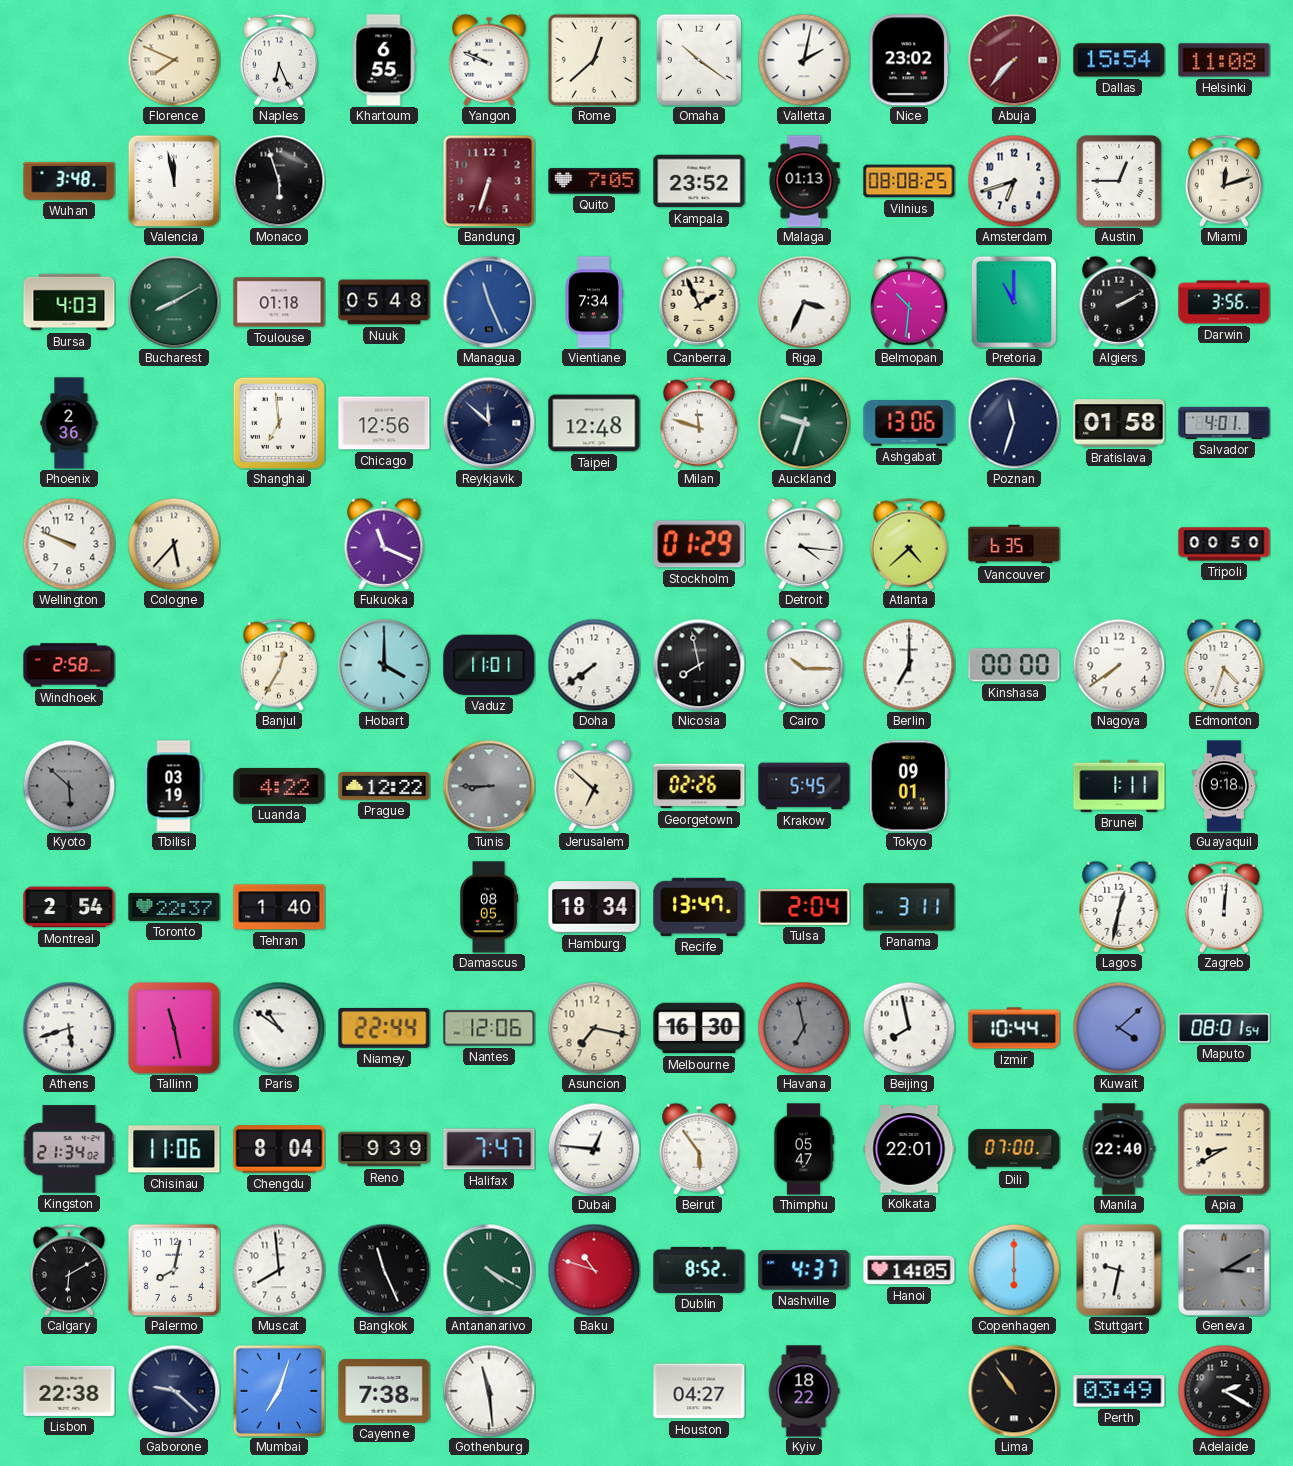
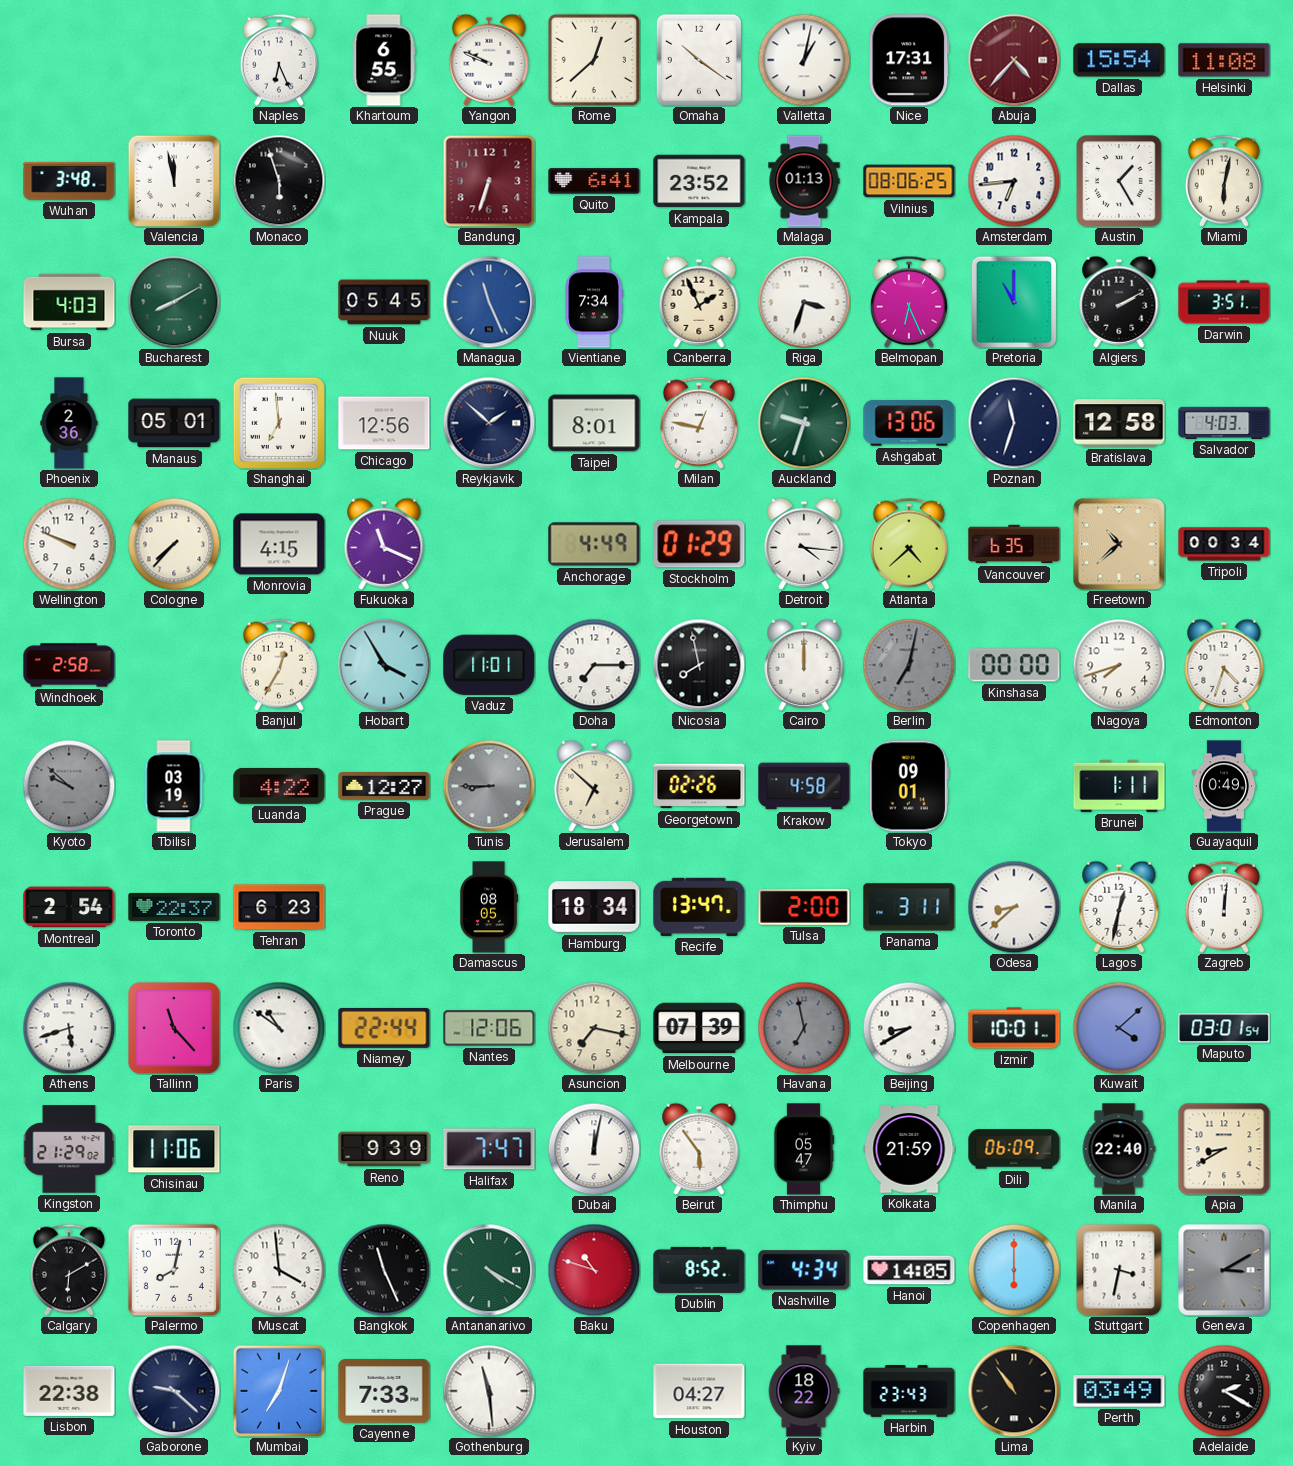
Florence: 7:49 -> none (174, 60)
Valletta: 2:02 -> 1:02 (804, 60)
Nice: 23:02 -> 17:31 (909, 60)
Abuja: 7:37 -> 4:37 (1014, 60)
Quito: 7:05 -> 6:41 (594, 181)
Vilnius: 08:08 -> 08:06 (909, 181)
Amsterdam: 6:42 -> 6:44 (1014, 181)
Austin: 12:45 -> 1:25 (1119, 181)
Miami: 12:12 -> 6:02 (1224, 181)
Toulouse: 01:18 -> none (279, 302)
Nuuk: 05:48 -> 05:45 (384, 302)
Riga: 3:34 -> 3:33 (804, 302)
Belmopan: 10:31 -> 6:26 (909, 302)
Darwin: 3:56 -> 3:51 (1224, 302)
Manaus: none -> 05:01 (174, 423)
Reykjavik: 11:52 -> 1:52 (489, 423)
Taipei: 12:48 -> 8:01 (594, 423)
Milan: 11:48 -> 12:47 (699, 423)
Bratislava: 01:58 -> 12:58 (1119, 423)
Salvador: 4:01 -> 4:03 (1224, 423)
Cologne: 5:37 -> 7:37 (174, 544)
Monrovia: none -> 4:15 (279, 544)
Anchorage: none -> 4:49 (594, 544)
Freetown: none -> 10:38 (1119, 544)
Tripoli: 00:50 -> 00:34 (1224, 544)
Hobart: 4:00 -> 3:55 (384, 665)
Doha: 7:39 -> 7:15 (594, 665)
Cairo: 10:15 -> 12:00 (804, 665)
Berlin: 7:00 -> 7:02 (909, 665)
Berlin dial: white -> grey (909, 665)
Nagoya: 7:39 -> 7:42 (1119, 665)
Kyoto: 5:52 -> 9:52 (69, 786)
Prague: 12:22 -> 12:27 (384, 787)
Krakow: 5:45 -> 4:58 (804, 786)
Guayaquil: 9:18 -> 0:49 (1223, 786)
Tehran: 1:40 -> 6:23 (279, 907)
Tulsa: 2:04 -> 2:00 (804, 907)
Odesa: none -> 8:38 (1014, 907)
Tallinn: 11:28 -> 11:23 (174, 1028)
Melbourne: 16:30 -> 07:39 (699, 1028)
Beijing: 7:58 -> 8:40 (909, 1028)
Izmir: 10:44 -> 10:01 (1014, 1028)
Maputo: 08:01 -> 03:01 (1224, 1028)
Kingston: 21:34 -> 21:29 (69, 1149)
Chengdu: 8:04 -> none (279, 1149)
Dubai: 12:46 -> 12:02 (594, 1149)
Kolkata: 22:01 -> 21:59 (909, 1149)
Dili: 07:00 -> 06:09 (1014, 1149)
Muscat: 7:59 -> 3:59 (279, 1270)
Nashville: 4:37 -> 4:34 (804, 1270)
Stuttgart: 9:32 -> 3:32 (1119, 1270)
Cayenne: 7:38 -> 7:33 (384, 1391)
Harbin: none -> 23:43 (909, 1392)
